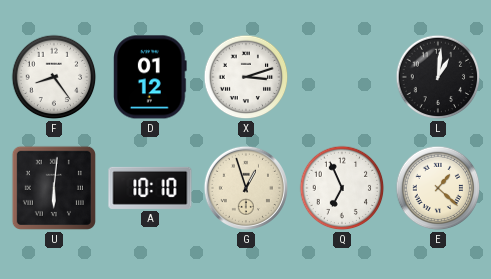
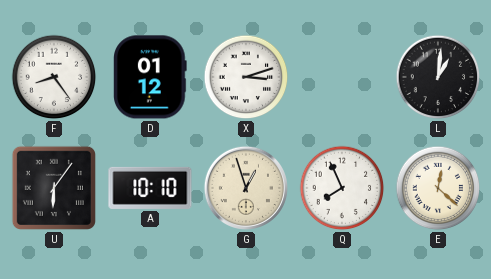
U: 6:01 -> 6:06 (54, 188)
Q: 6:56 -> 7:56 (342, 188)
E: 1:22 -> 12:22 (438, 188)
